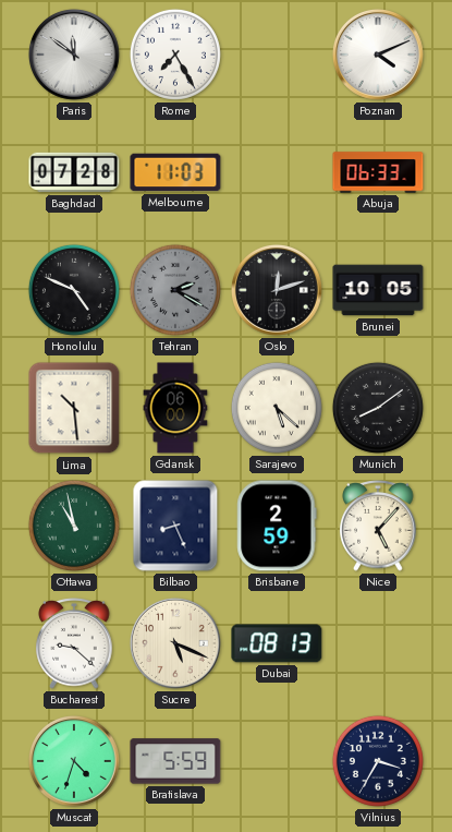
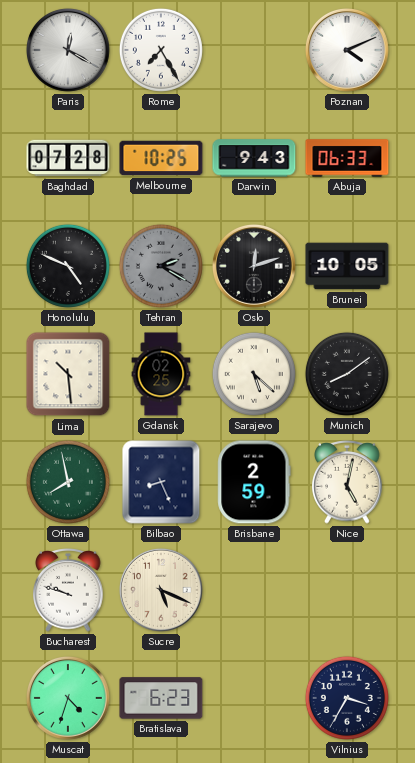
Paris: 11:51 -> 12:20 (68, 50)
Melbourne: 11:03 -> 10:25 (161, 158)
Darwin: none -> 9:43 (254, 158)
Gdansk: 06:00 -> 02:25 (161, 374)
Ottawa: 10:58 -> 7:58 (68, 482)
Nice: 5:07 -> 5:02 (347, 482)
Bucharest: 9:22 -> 9:48 (68, 590)
Dubai: 08:13 -> none (277, 643)
Bratislava: 5:59 -> 6:23 (161, 698)
